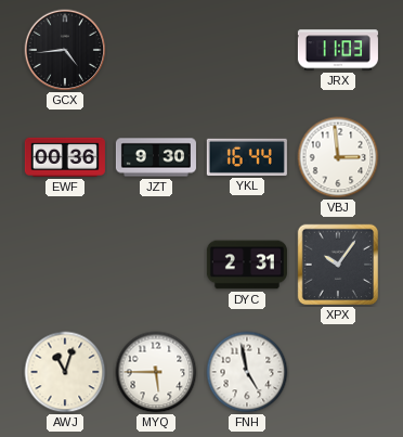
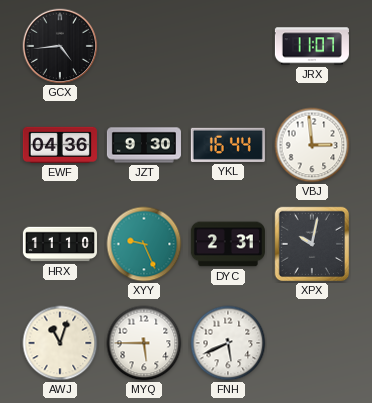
JRX: 11:03 -> 11:07 (312, 46)
EWF: 00:36 -> 04:36 (60, 145)
HRX: none -> 11:10 (60, 244)
XYY: none -> 9:26 (144, 244)
XPX: 10:06 -> 10:02 (312, 244)
FNH: 4:58 -> 5:41 (228, 343)
